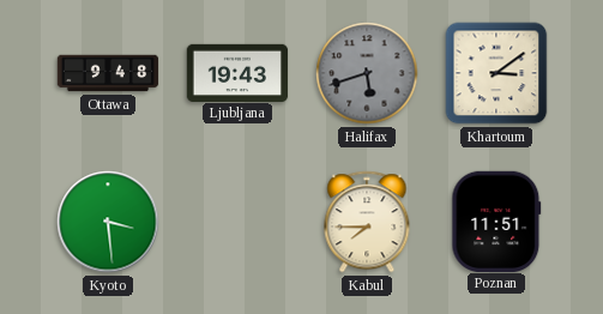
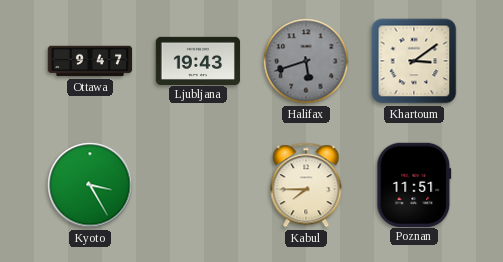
Ottawa: 9:48 -> 9:47 (90, 61)
Kyoto: 3:29 -> 3:25 (90, 185)
